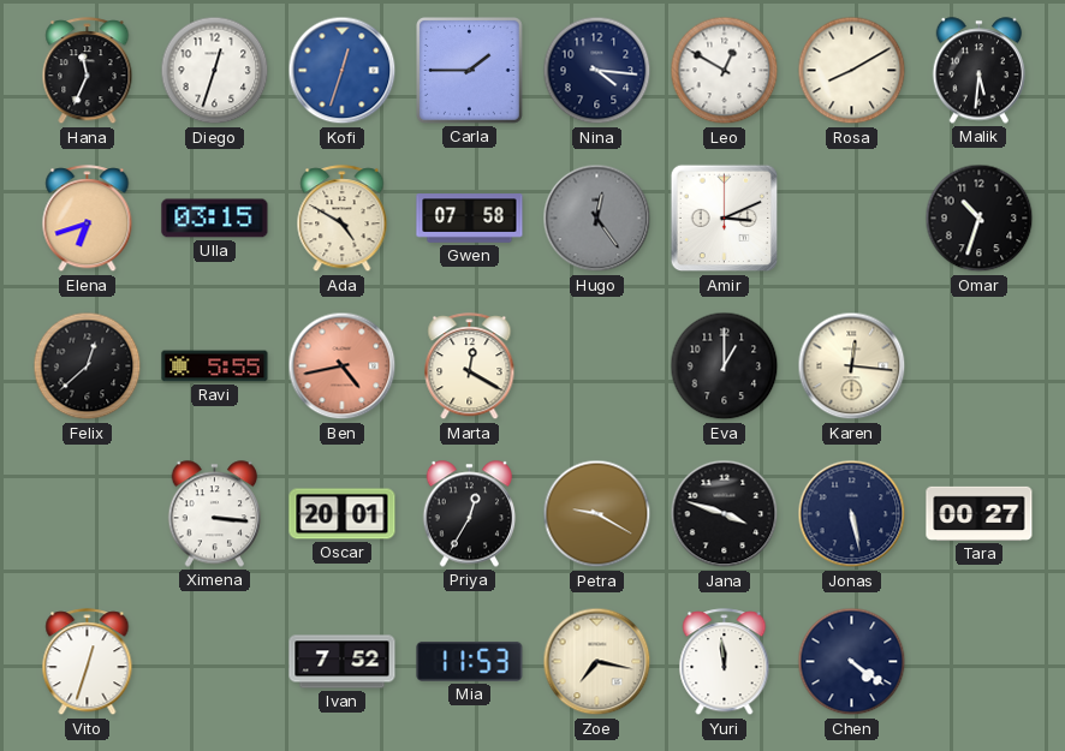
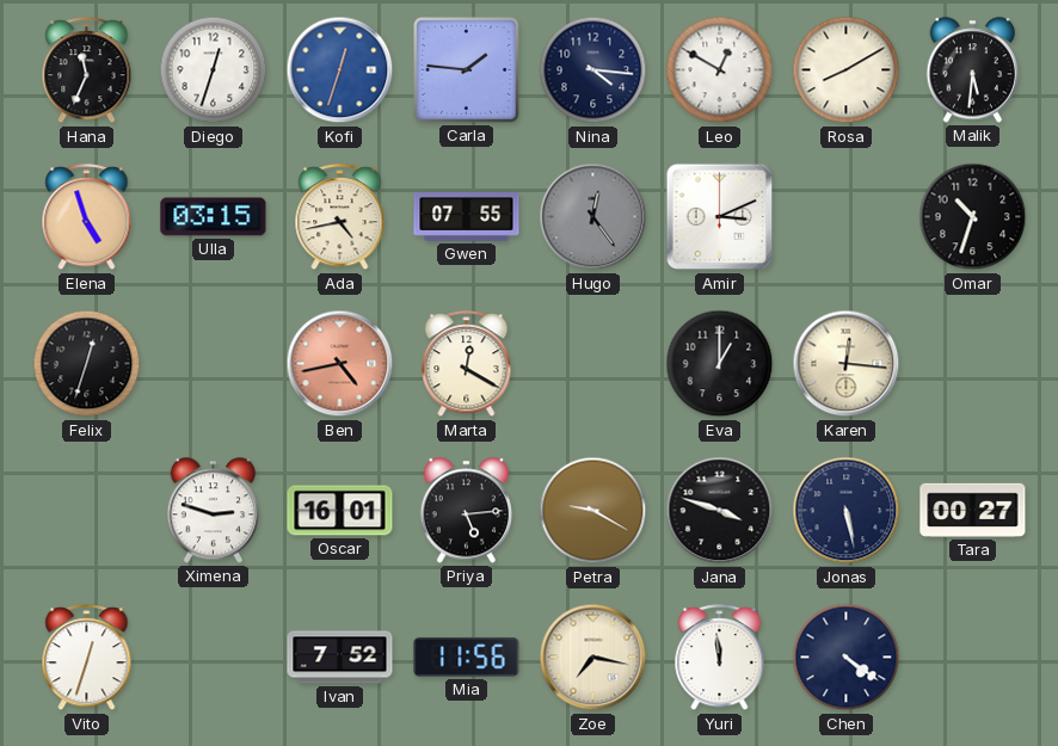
Carla: 1:45 -> 1:46 (467, 70)
Elena: 6:42 -> 4:57 (87, 217)
Ada: 4:50 -> 4:43 (340, 217)
Gwen: 07:58 -> 07:55 (467, 217)
Felix: 12:38 -> 12:33 (87, 364)
Ravi: 5:55 -> none (215, 366)
Ximena: 3:16 -> 2:48 (214, 511)
Oscar: 20:01 -> 16:01 (340, 511)
Priya: 12:35 -> 5:14 (467, 511)
Mia: 11:53 -> 11:56 (467, 656)
